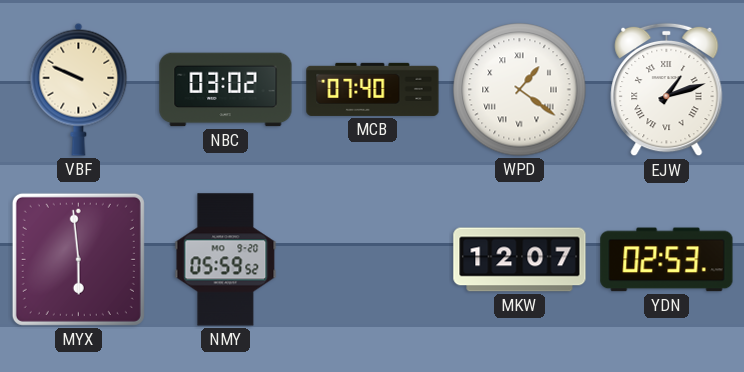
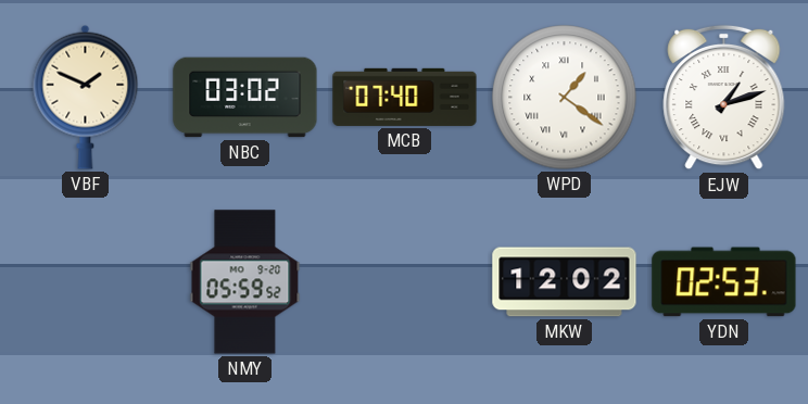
VBF: 9:49 -> 1:49 (86, 97)
MYX: 5:59 -> none (78, 259)
MKW: 12:07 -> 12:02 (565, 282)
